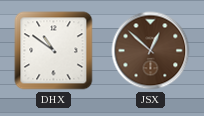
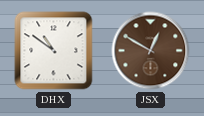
JSX: 12:52 -> 12:50 (151, 51)
